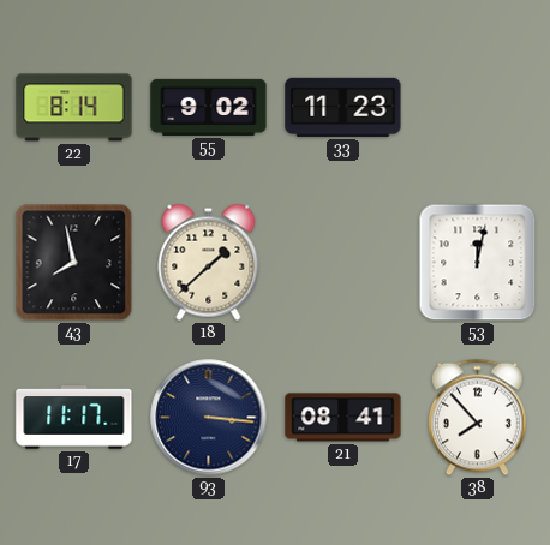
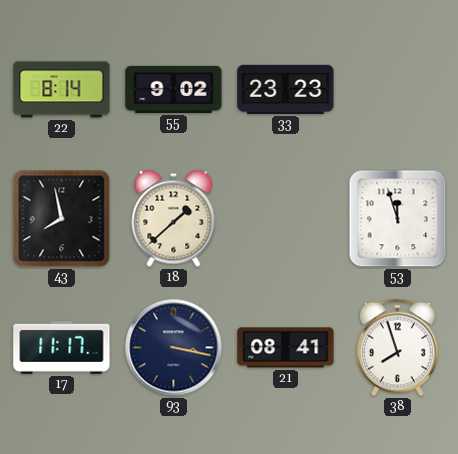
33: 11:23 -> 23:23 (286, 89)
53: 12:02 -> 11:57 (398, 219)
93: 3:16 -> 3:17 (174, 348)
38: 7:53 -> 7:57 (398, 348)
